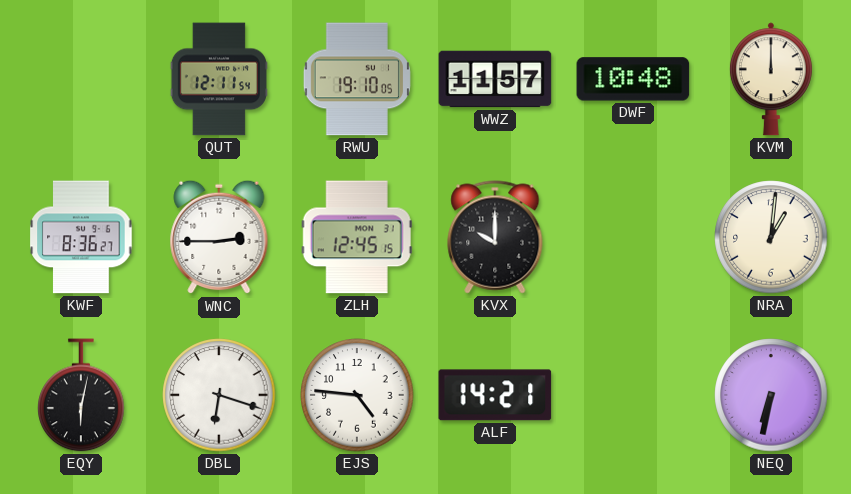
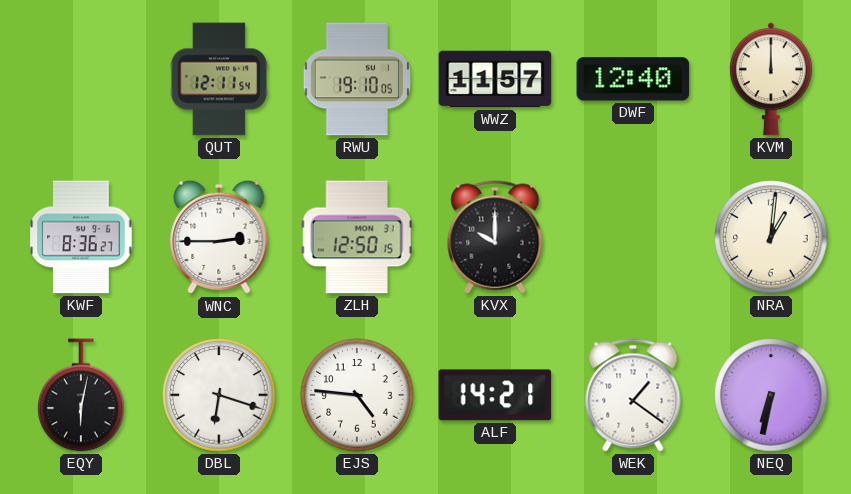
DWF: 10:48 -> 12:40 (633, 79)
ZLH: 12:45 -> 12:50 (357, 237)
WEK: none -> 1:21 (633, 395)
